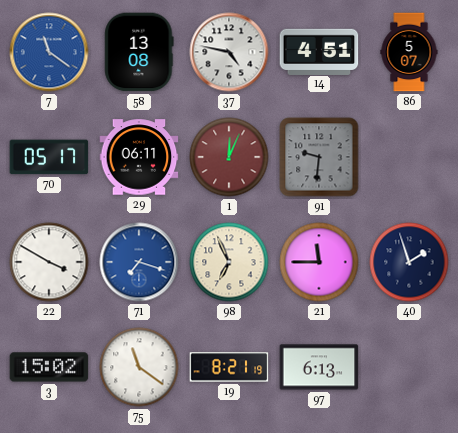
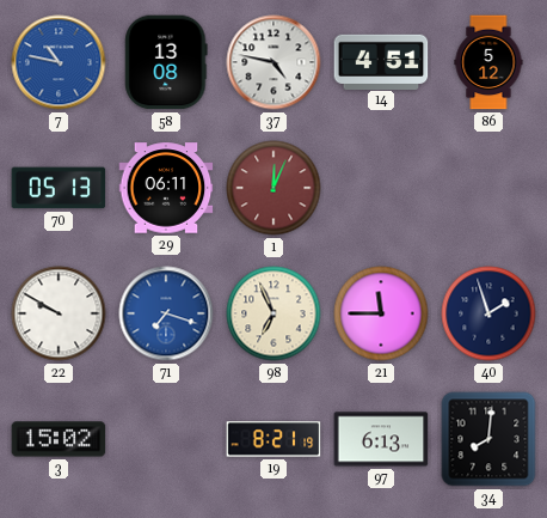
7: 11:21 -> 10:47 (59, 62)
86: 5:07 -> 5:12 (488, 62)
70: 05:17 -> 05:13 (59, 188)
91: 9:31 -> none (319, 157)
22: 3:50 -> 9:50 (59, 313)
75: 11:21 -> none (139, 367)
34: none -> 8:01 (488, 439)
